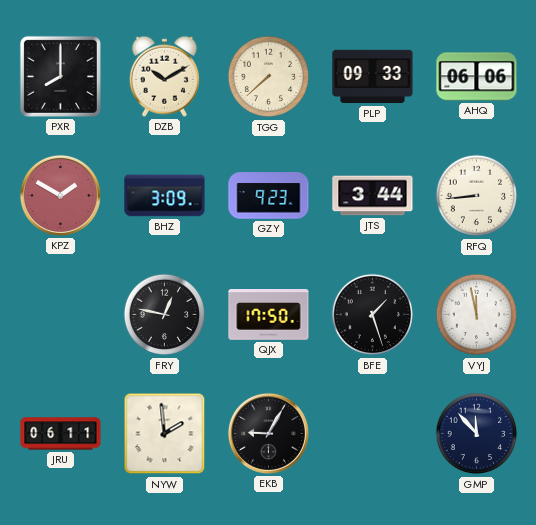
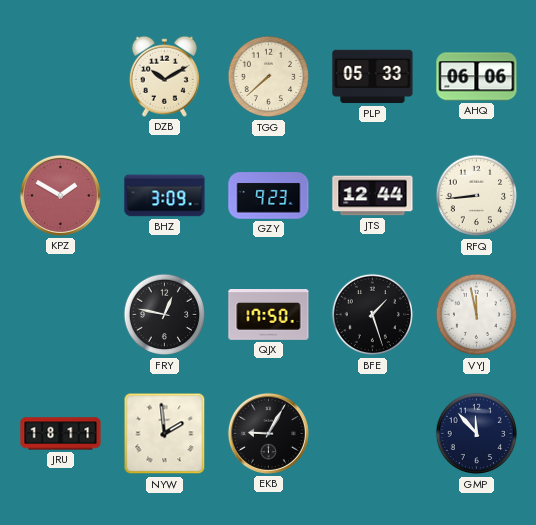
PXR: 8:00 -> none (60, 76)
PLP: 09:33 -> 05:33 (373, 77)
JTS: 3:44 -> 12:44 (373, 196)
JRU: 06:11 -> 18:11 (61, 434)
